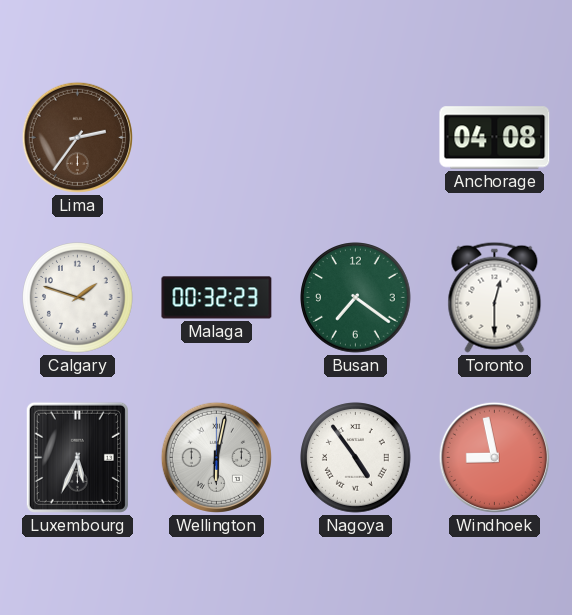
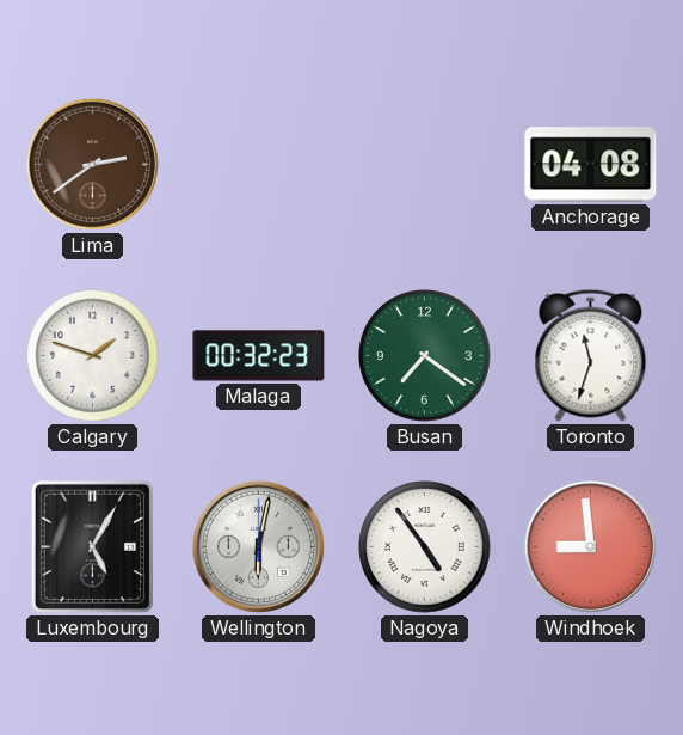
Lima: 2:36 -> 2:39 (92, 164)
Toronto: 12:30 -> 11:33 (591, 355)
Luxembourg: 5:34 -> 5:05 (92, 546)
Windhoek: 8:58 -> 8:59 (590, 546)
